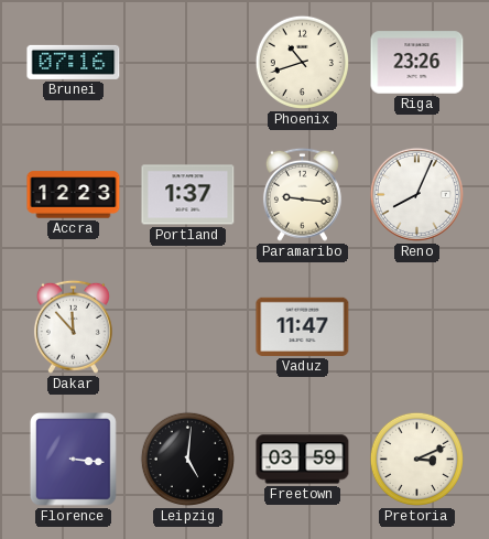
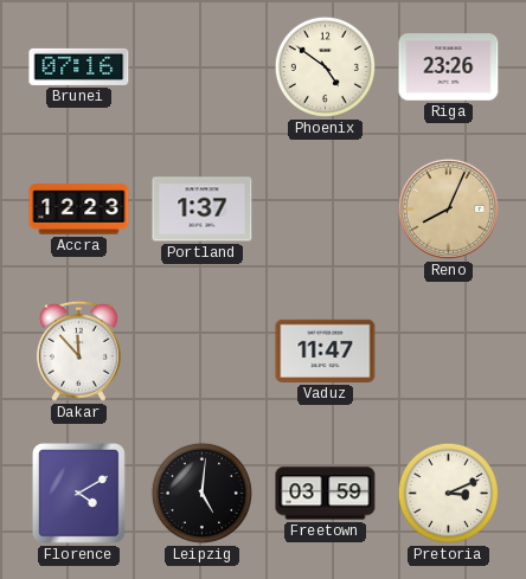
Phoenix: 10:42 -> 4:51 (325, 66)
Paramaribo: 9:16 -> none (302, 194)
Reno dial: white -> champagne (448, 208)
Florence: 3:16 -> 4:10 (79, 494)
